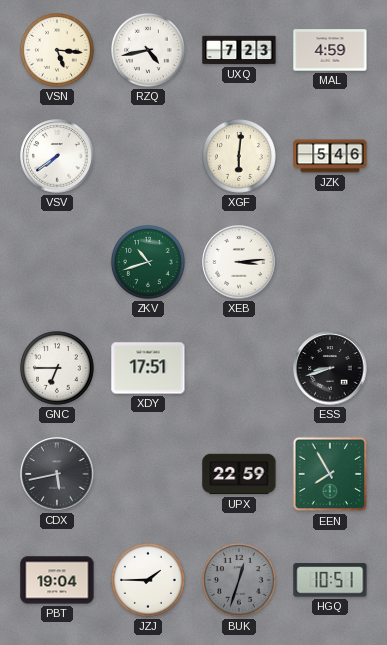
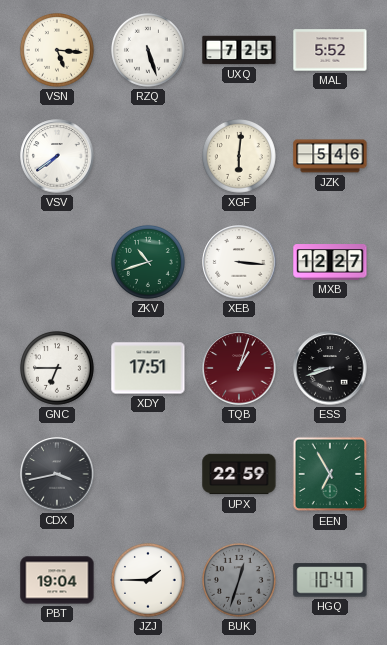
RZQ: 4:43 -> 5:27 (148, 50)
UXQ: 7:23 -> 7:25 (239, 50)
MAL: 4:59 -> 5:52 (330, 50)
XEB: 3:14 -> 3:16 (239, 262)
MXB: none -> 12:27 (330, 262)
TQB: none -> 1:03 (239, 368)
CDX: 5:43 -> 3:43 (57, 474)
EEN: 7:55 -> 6:55 (330, 474)
HGQ: 10:51 -> 10:47 (330, 580)
